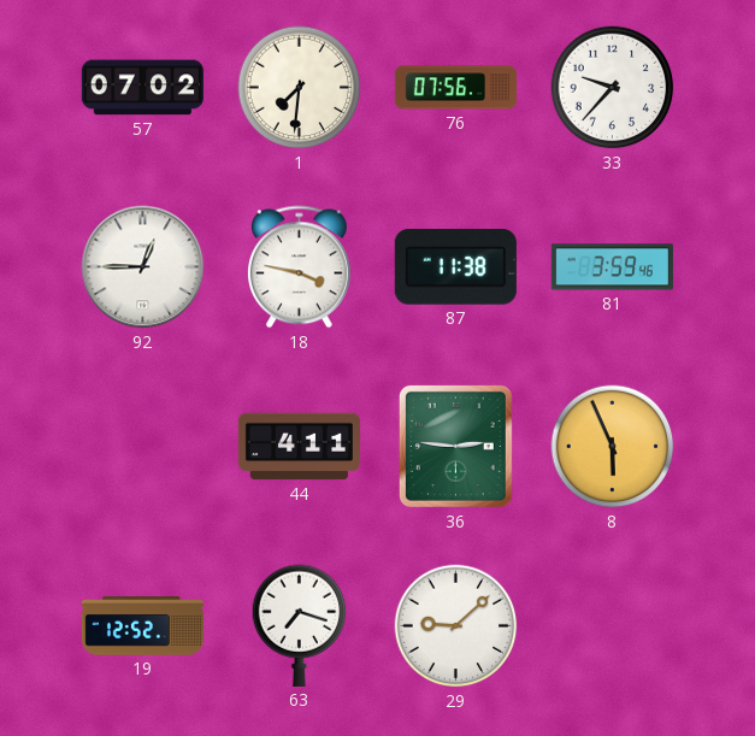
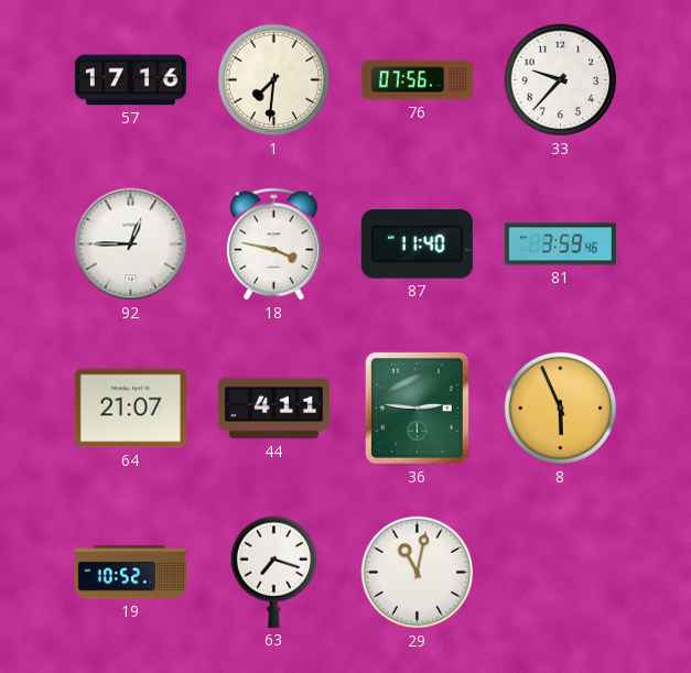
57: 07:02 -> 17:16 (130, 80)
87: 11:38 -> 11:40 (417, 245)
64: none -> 21:07 (130, 409)
19: 12:52 -> 10:52 (130, 573)
29: 9:08 -> 11:02 (418, 573)
